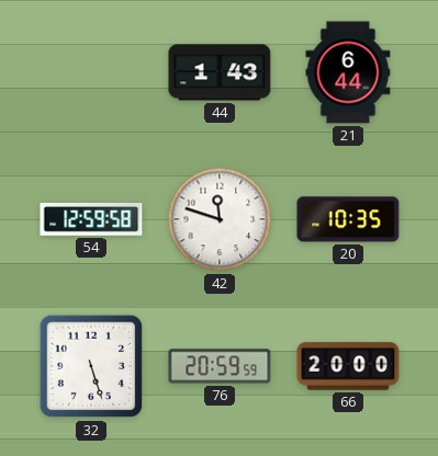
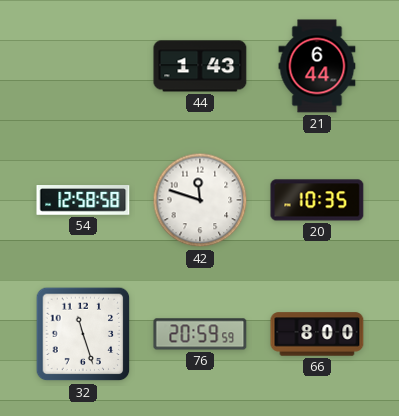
54: 12:59 -> 12:58 (83, 201)
32: 5:27 -> 11:27 (83, 334)
66: 20:00 -> 8:00 (317, 334)
